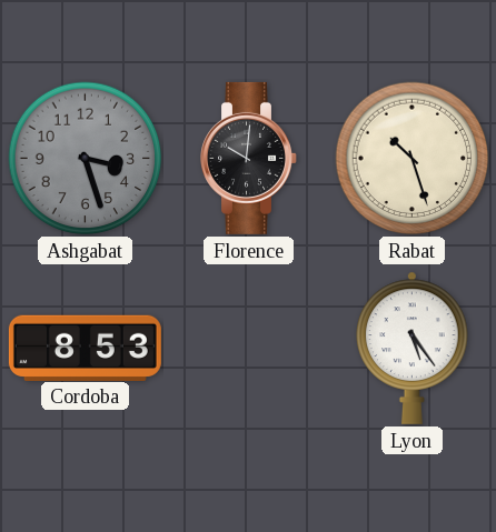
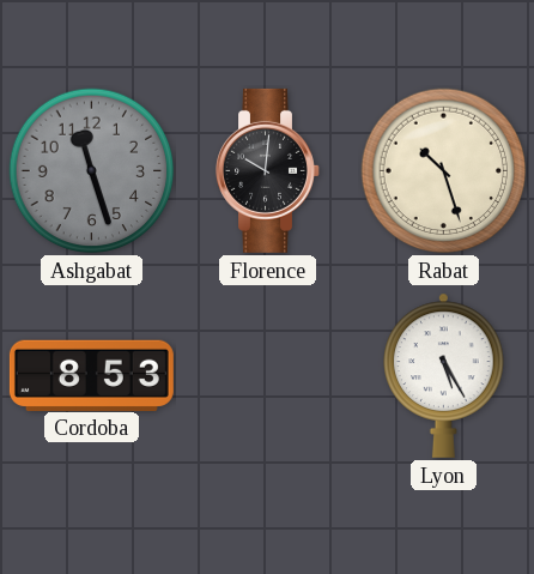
Ashgabat: 3:27 -> 11:27 (92, 171)
Lyon: 5:24 -> 5:25 (444, 375)
